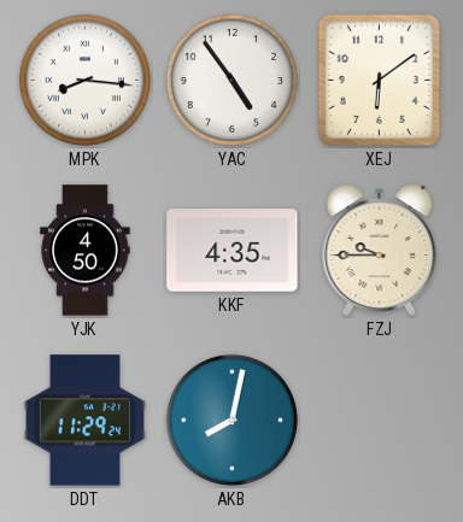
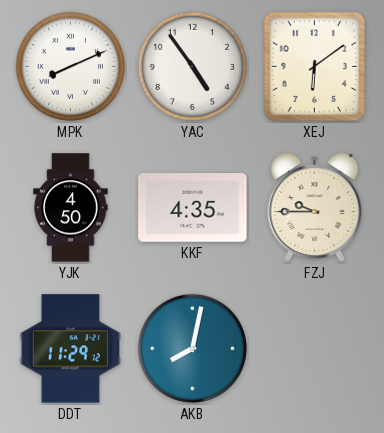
MPK: 8:16 -> 8:11 (70, 66)
DDT: 11:29:24 -> 11:29:12 (70, 349)
